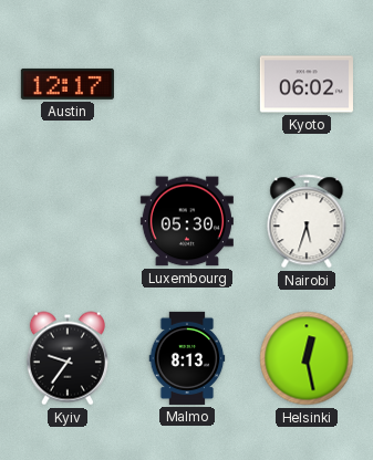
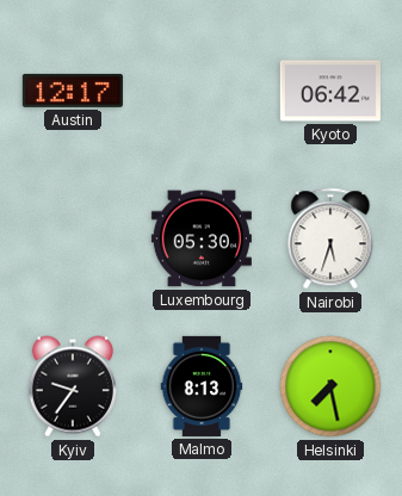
Kyoto: 06:02 -> 06:42 (330, 91)
Helsinki: 12:28 -> 7:28 (330, 386)
